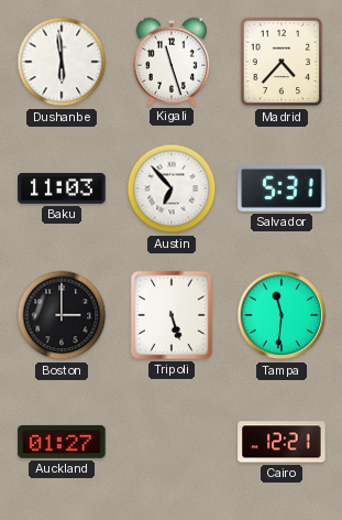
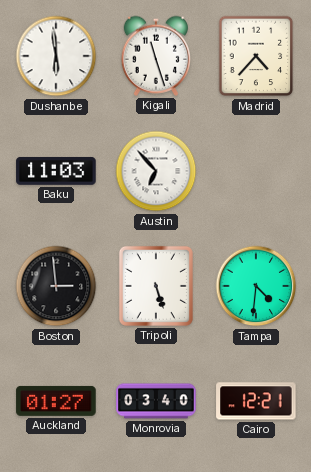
Salvador: 5:31 -> none (282, 188)
Boston: 3:00 -> 2:59 (56, 286)
Tampa: 11:31 -> 4:31 (256, 286)
Monrovia: none -> 03:40 (156, 401)
